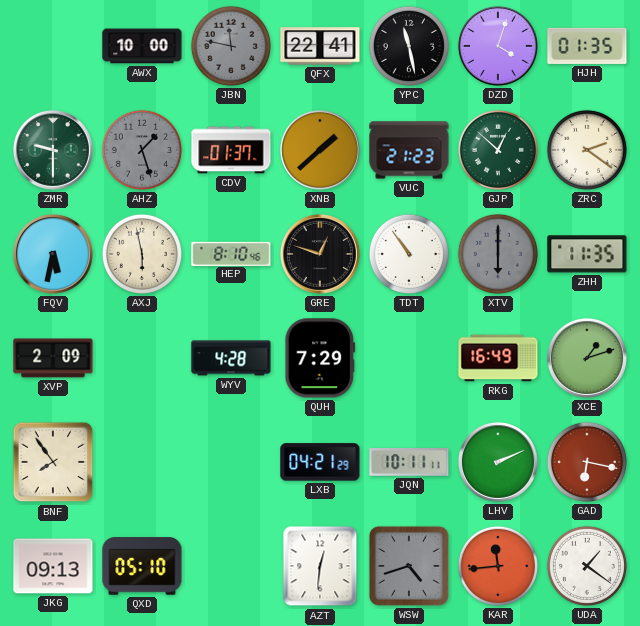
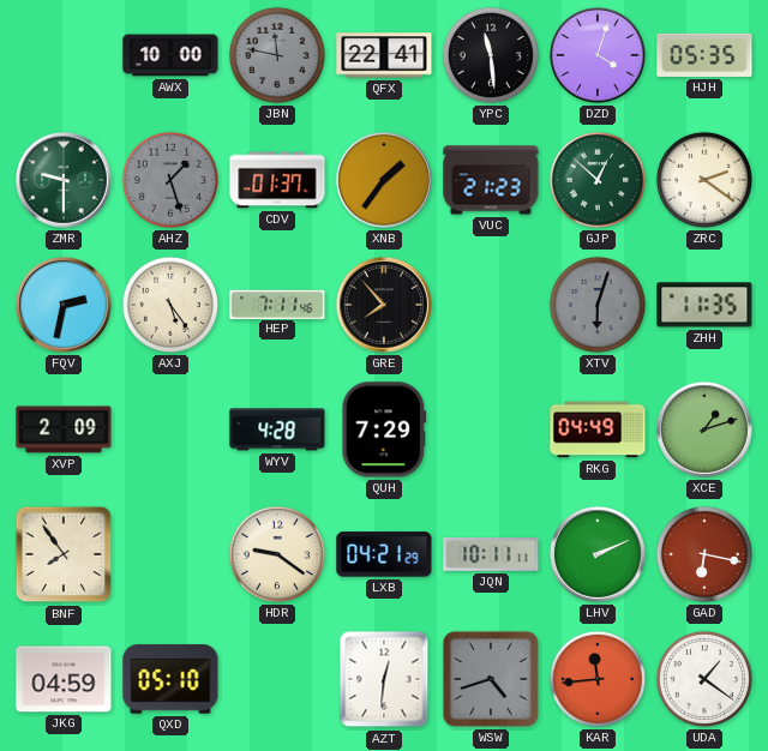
YPC: 11:28 -> 11:29 (491, 55)
HJH: 01:35 -> 05:35 (704, 55)
XNB: 1:38 -> 1:36 (384, 180)
FQV: 5:32 -> 2:32 (64, 305)
AXJ: 5:58 -> 5:24 (170, 305)
HEP: 8:10 -> 7:11 (277, 304)
GRE: 12:48 -> 7:53 (384, 305)
TDT: 10:54 -> none (409, 254)
XTV: 6:00 -> 6:03 (598, 305)
RKG: 16:49 -> 04:49 (598, 429)
HDR: none -> 9:21 (277, 554)
JKG: 09:13 -> 04:59 (64, 679)
